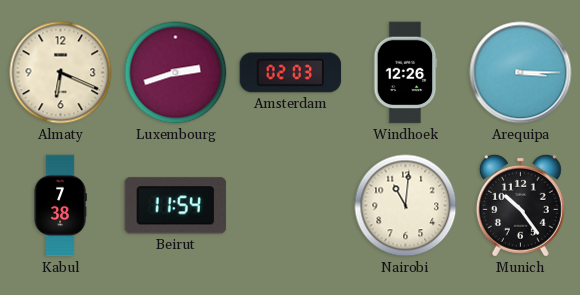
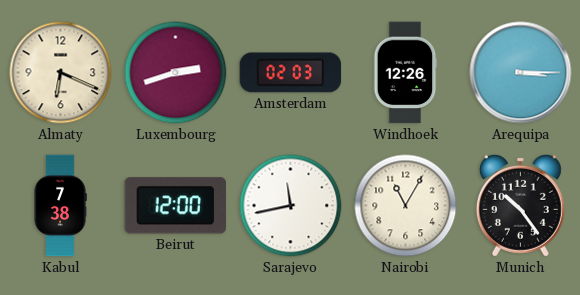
Beirut: 11:54 -> 12:00 (176, 206)
Sarajevo: none -> 11:43 (291, 206)
Nairobi: 11:01 -> 11:05 (406, 206)
